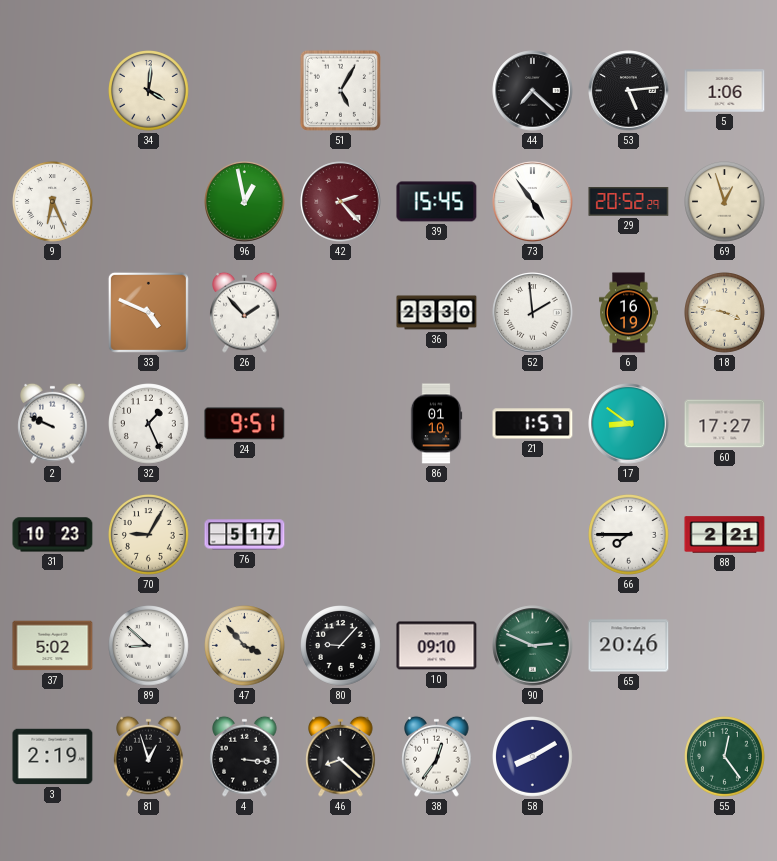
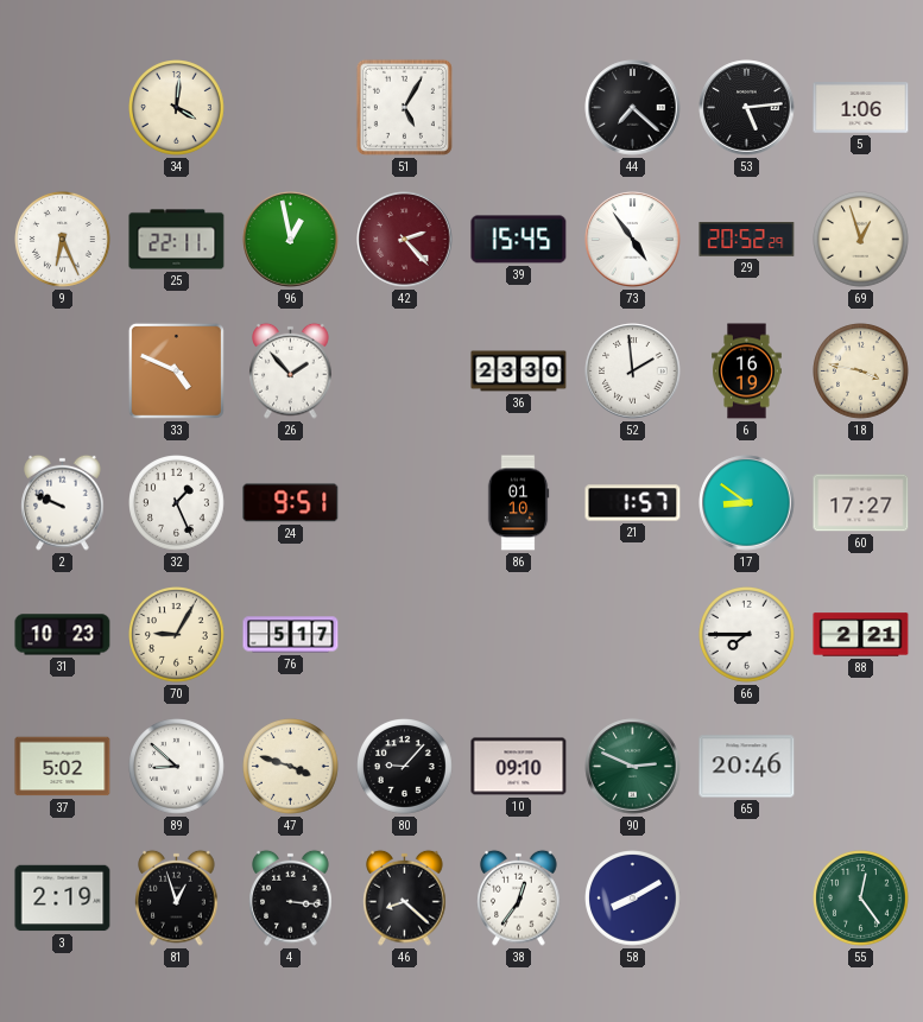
25: none -> 22:11 (177, 240)
47: 3:53 -> 3:48 (291, 767)
